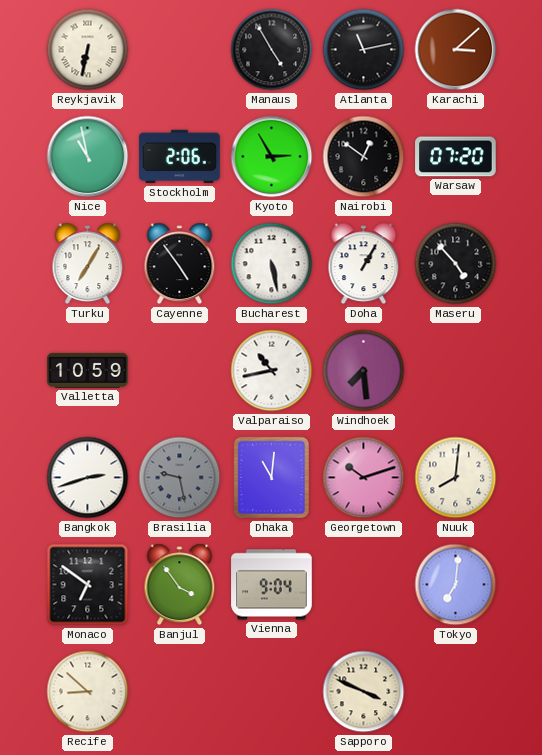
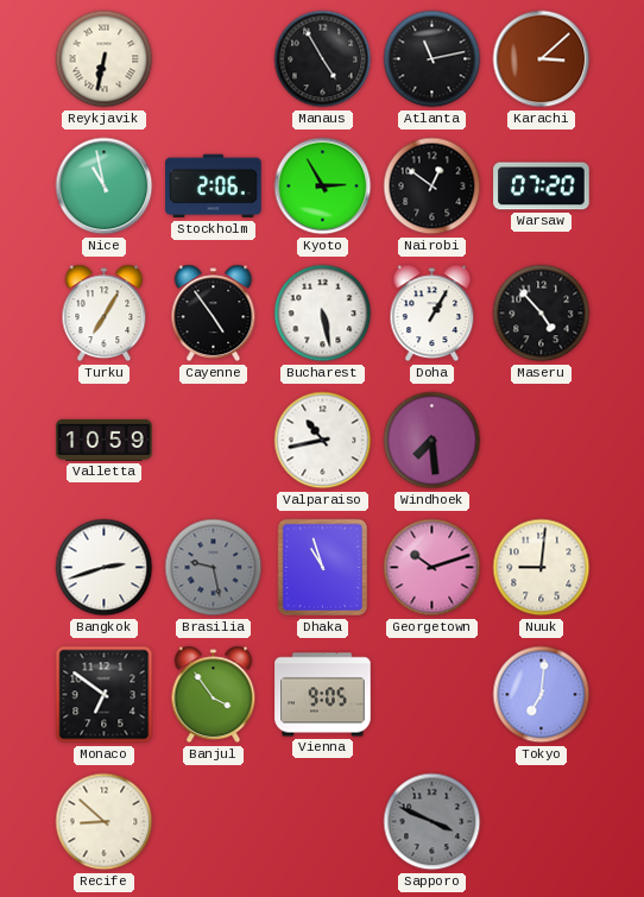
Dhaka: 11:01 -> 10:57 (323, 568)
Nuuk: 8:01 -> 9:01 (542, 568)
Vienna: 9:04 -> 9:05 (323, 695)
Sapporo dial: cream -> grey (433, 822)
